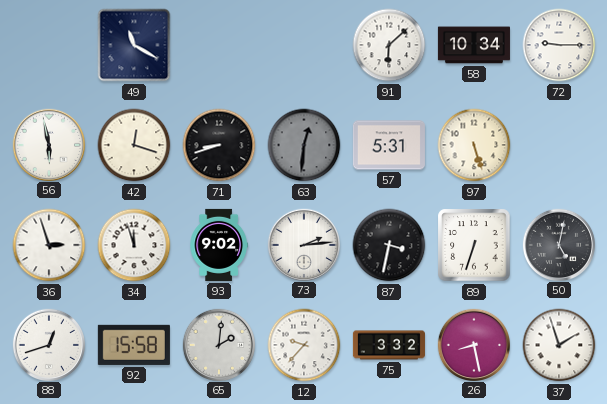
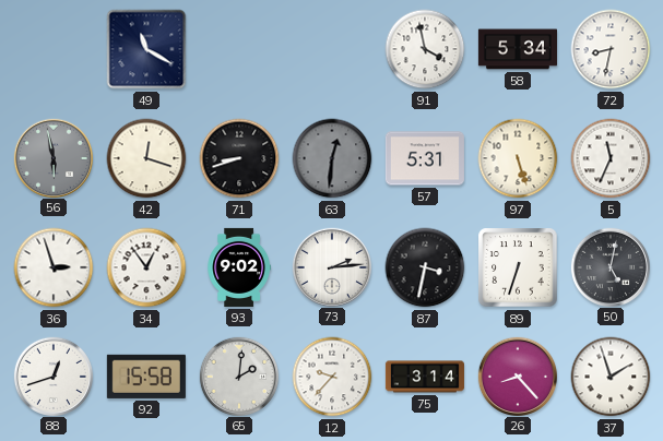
91: 6:08 -> 3:58 (425, 49)
58: 10:34 -> 5:34 (518, 49)
72: 9:15 -> 8:32 (611, 49)
56 dial: white -> grey (52, 157)
5: none -> 11:34 (611, 158)
34: 11:57 -> 12:54 (146, 267)
75: 3:32 -> 3:14 (425, 377)
26: 8:28 -> 8:23 (517, 376)
